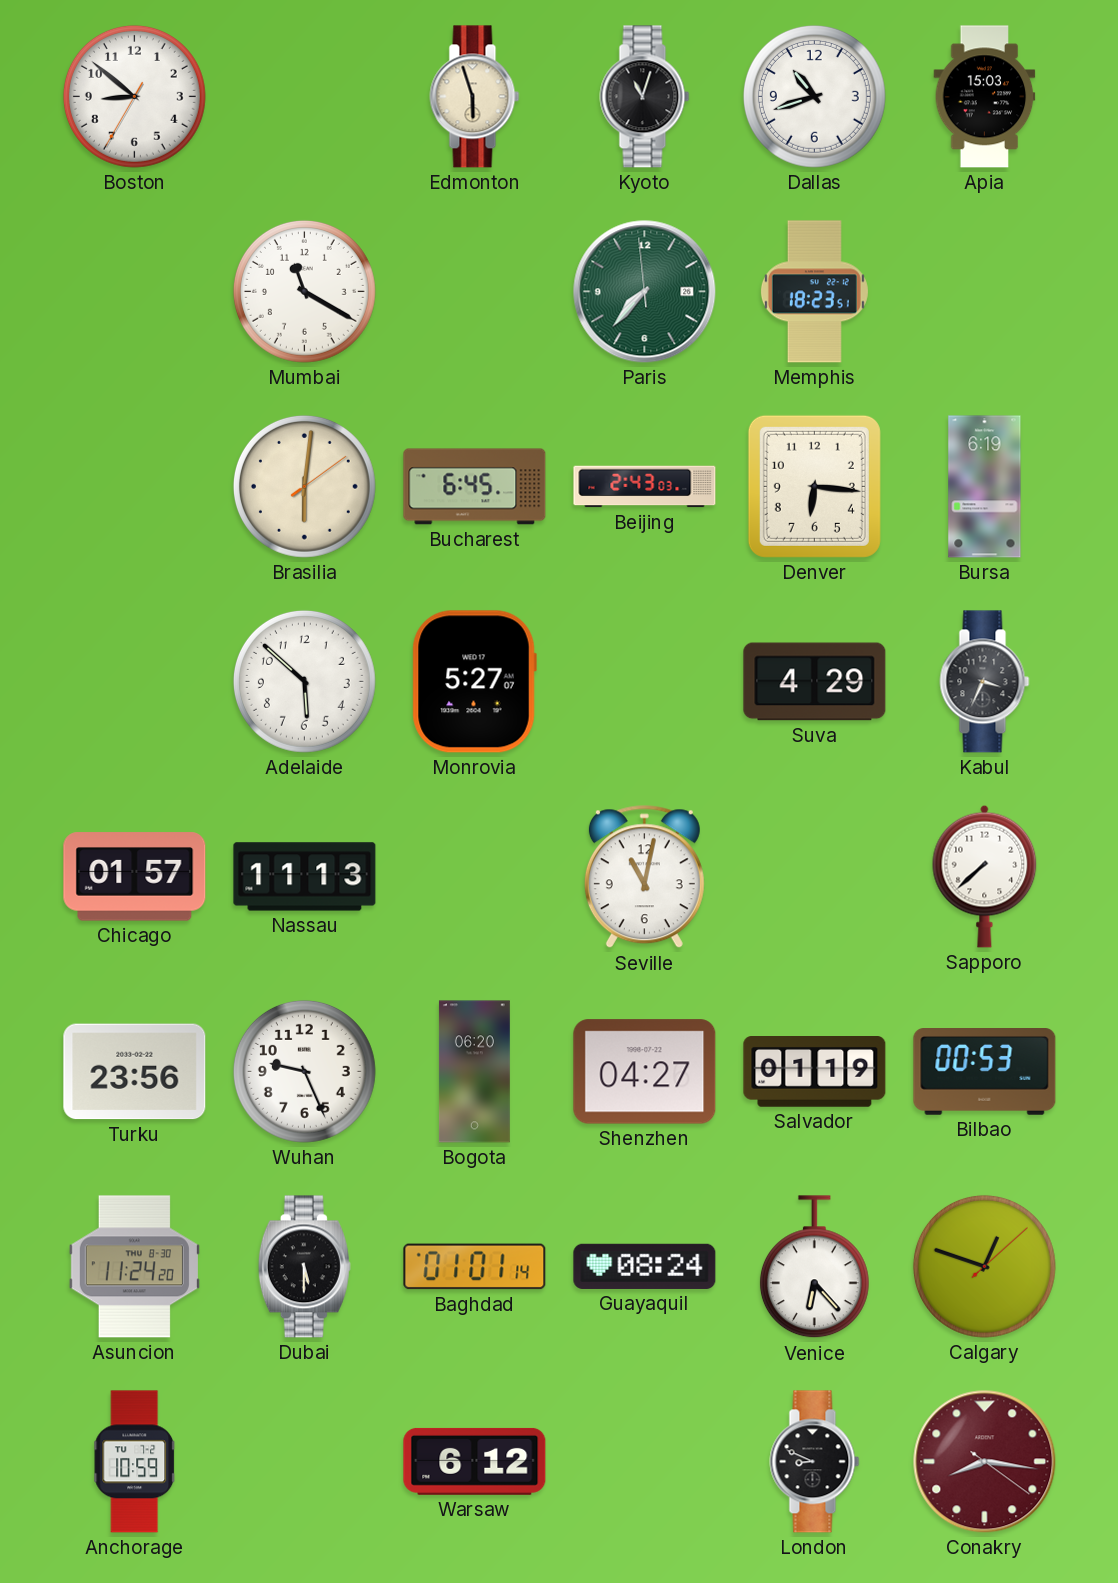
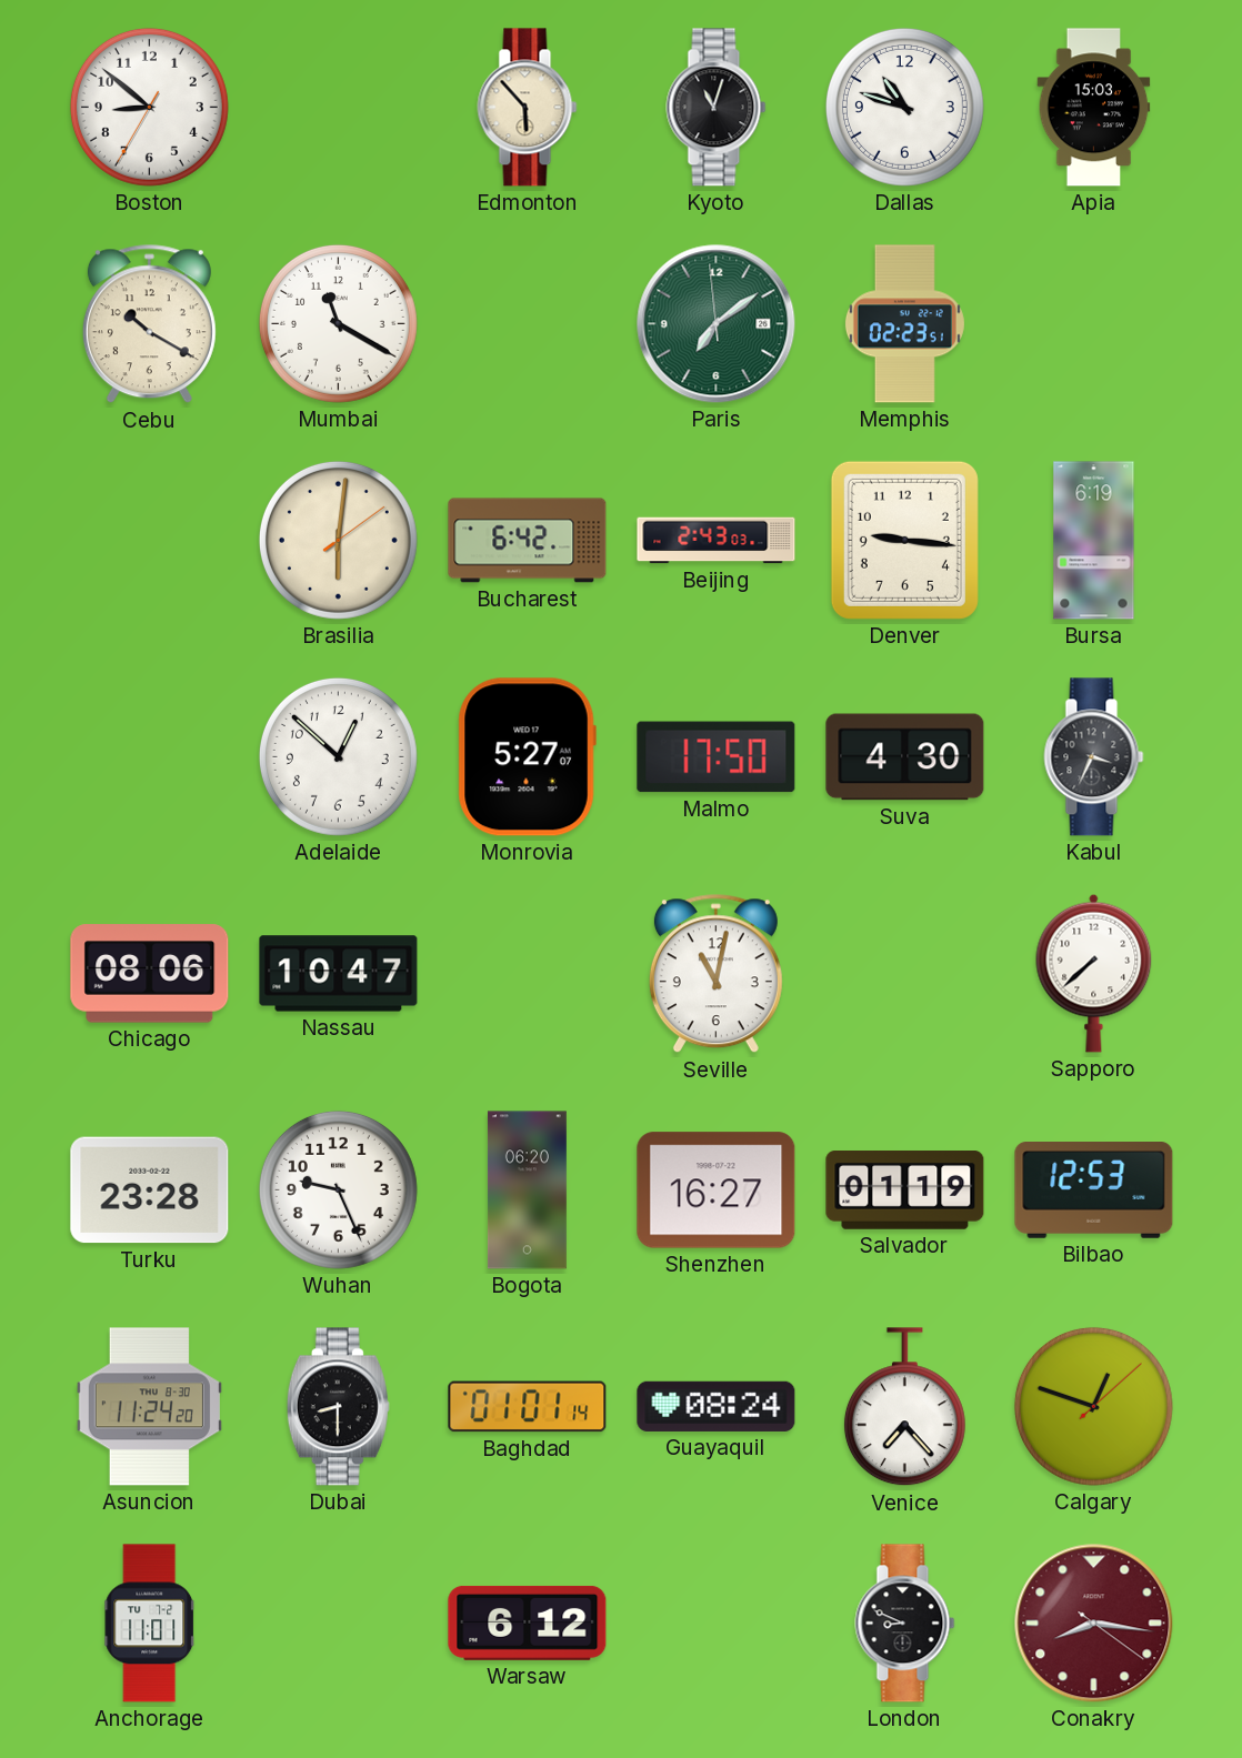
Edmonton: 5:57 -> 5:53 (528, 108)
Dallas: 10:42 -> 10:48 (904, 107)
Cebu: none -> 10:20 (149, 324)
Paris: 7:36 -> 7:08 (717, 324)
Memphis: 18:23 -> 02:23 (904, 324)
Bucharest: 6:45 -> 6:42 (528, 541)
Denver: 6:16 -> 9:16 (904, 540)
Adelaide: 5:52 -> 12:52 (338, 756)
Malmo: none -> 17:50 (717, 757)
Suva: 4:29 -> 4:30 (905, 757)
Chicago: 01:57 -> 08:06 (150, 974)
Nassau: 11:13 -> 10:47 (339, 974)
Turku: 23:56 -> 23:28 (150, 1191)
Shenzhen: 04:27 -> 16:27 (717, 1191)
Bilbao: 00:53 -> 12:53 (1094, 1191)
Dubai: 5:30 -> 8:30 (338, 1407)
Venice: 6:23 -> 7:23 (904, 1407)
Anchorage: 10:59 -> 11:01 (150, 1624)
